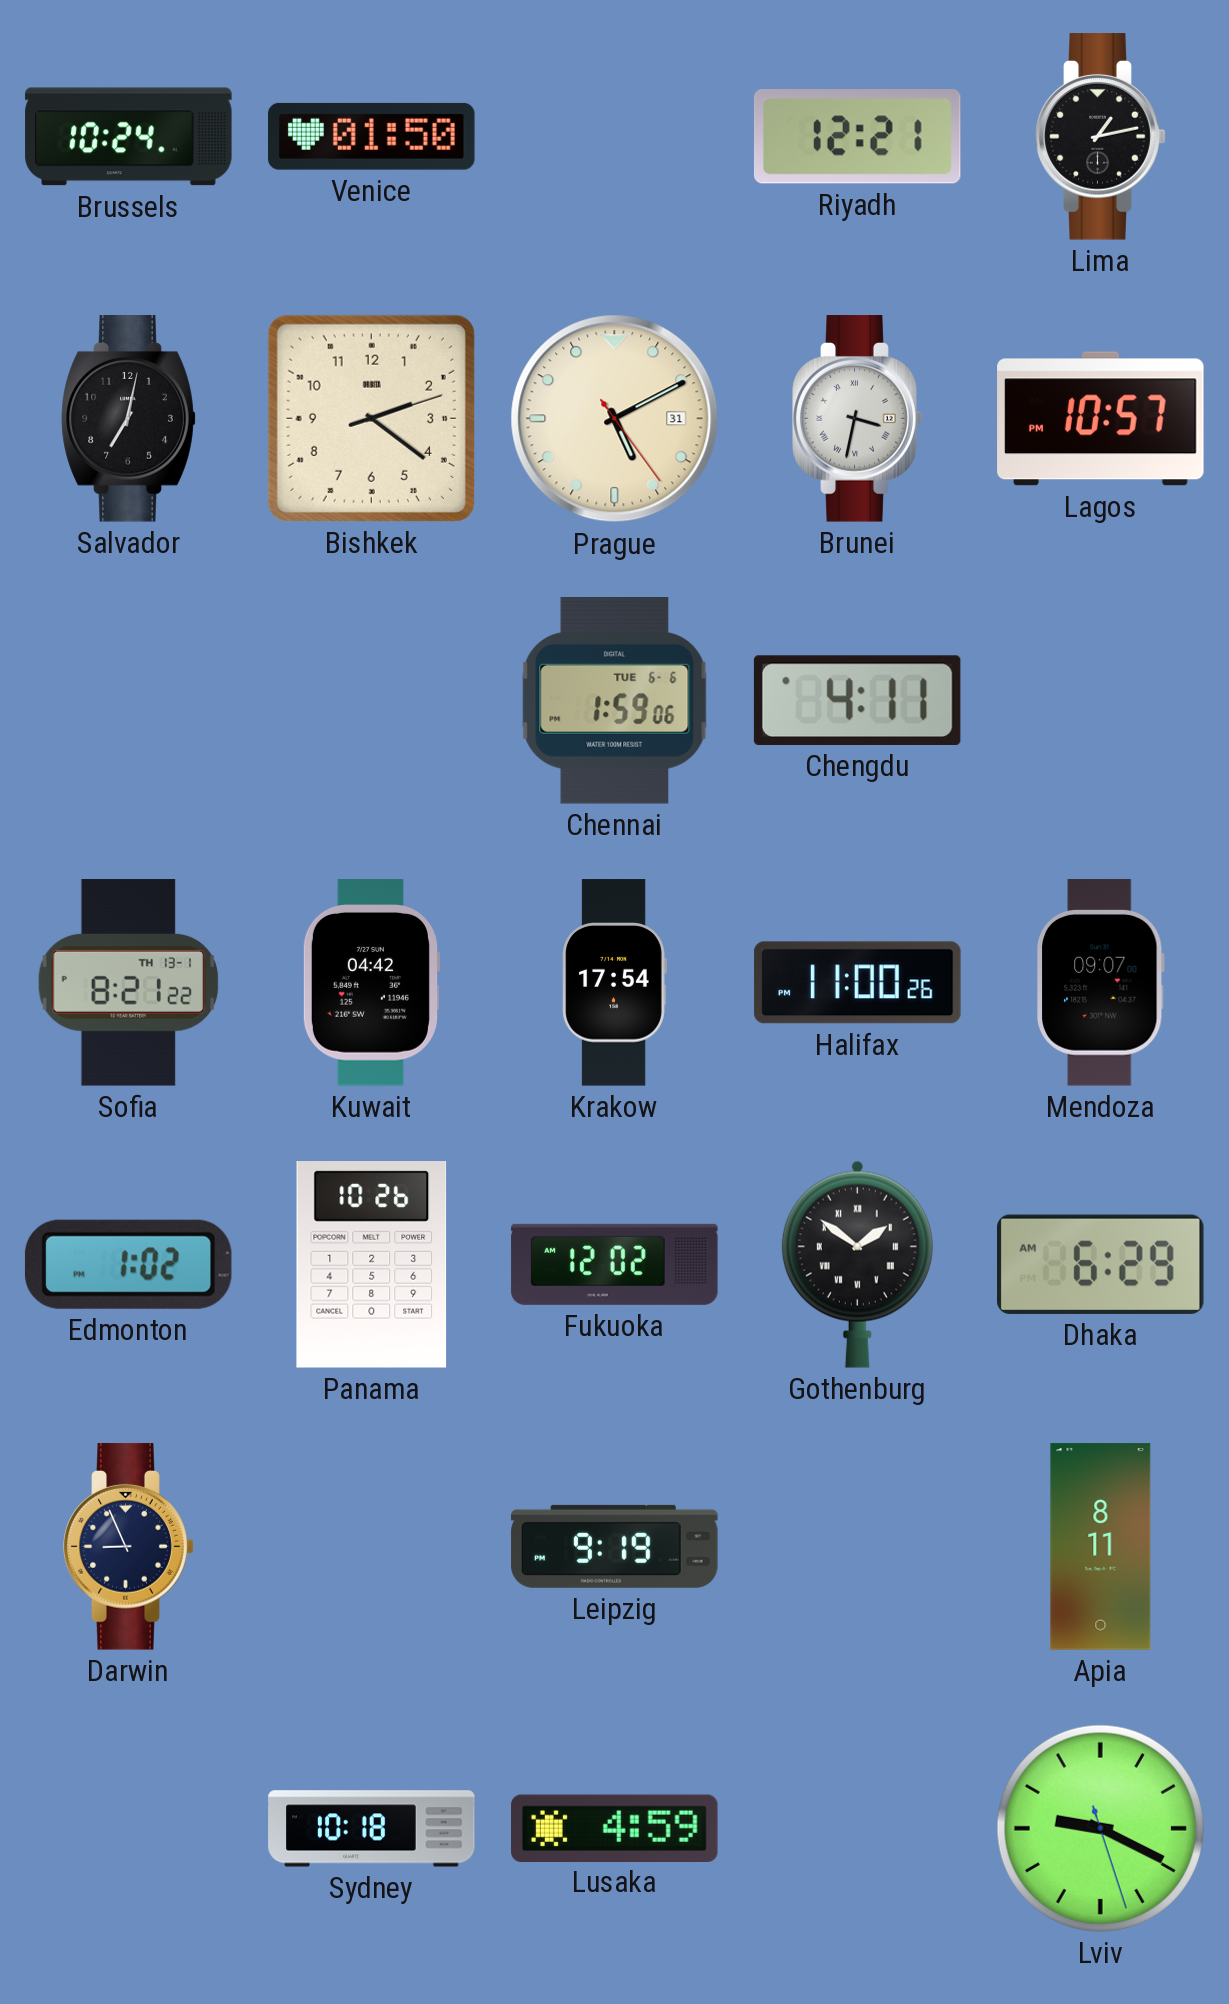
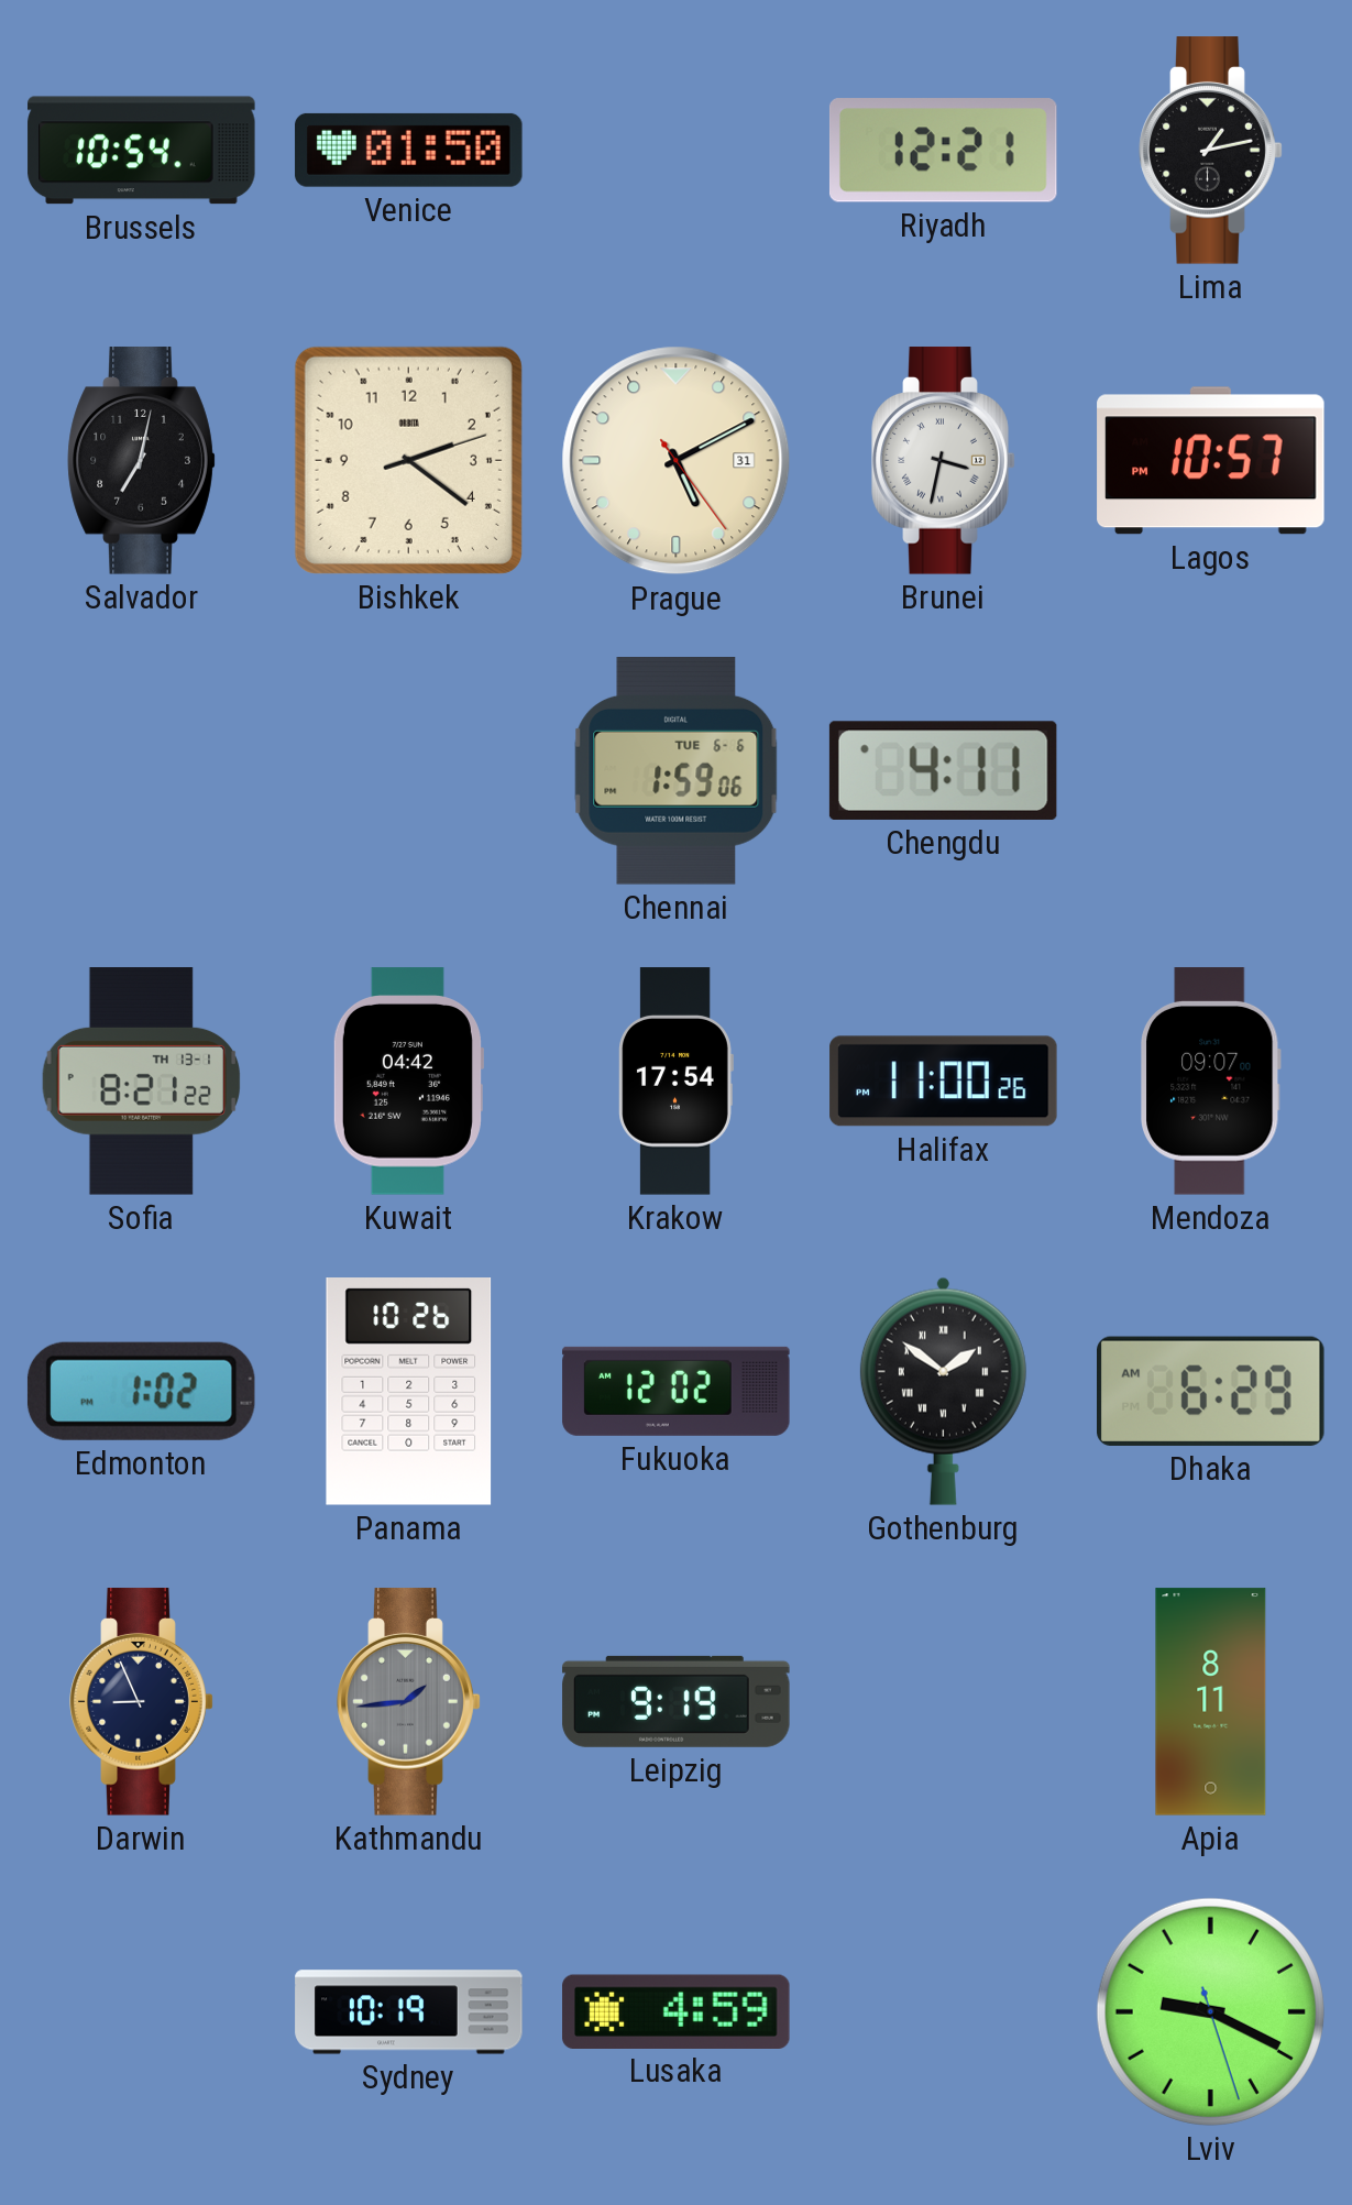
Brussels: 10:24 -> 10:54 (142, 151)
Kathmandu: none -> 1:44 (409, 1702)
Sydney: 10:18 -> 10:19 (409, 2012)
